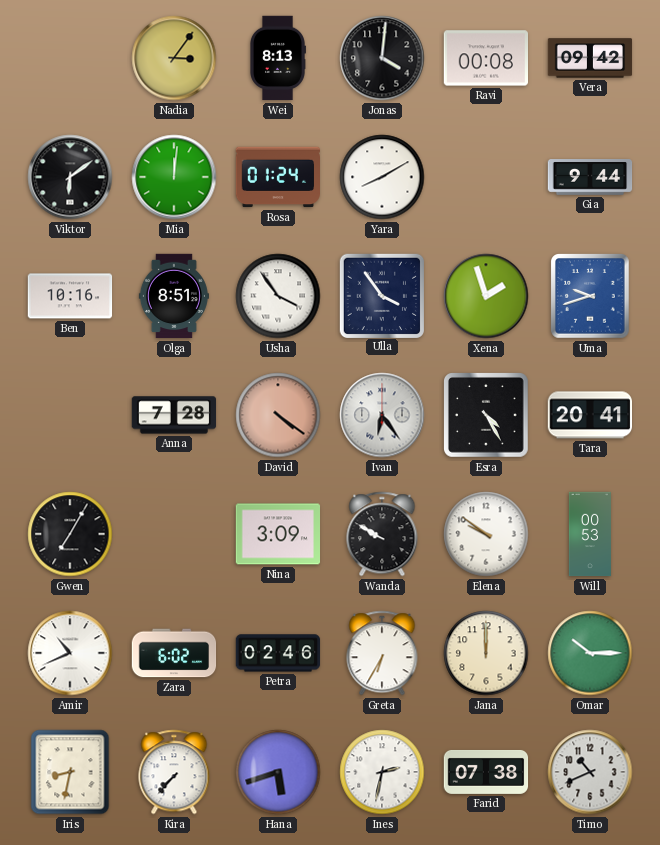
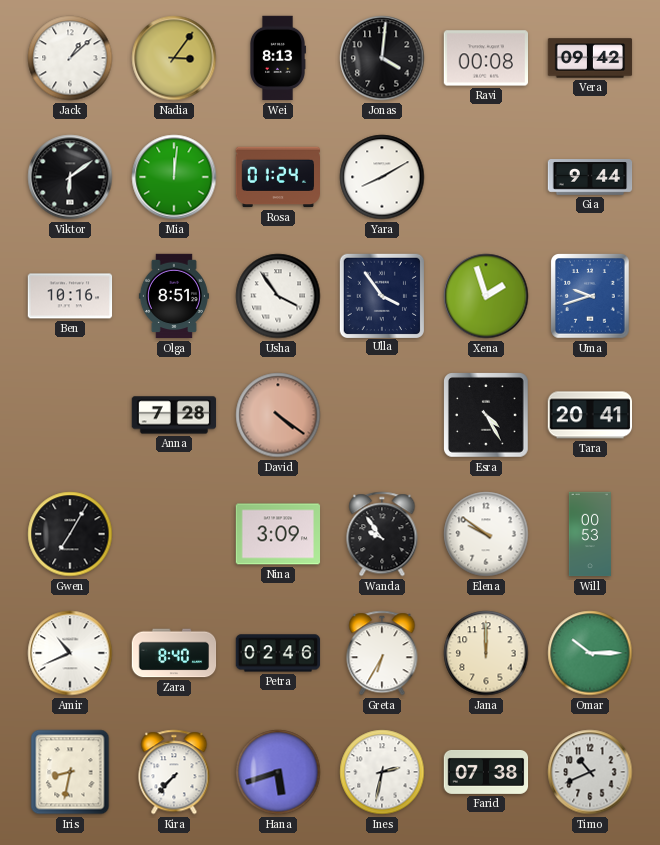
Jack: none -> 1:08 (70, 58)
Ivan: 6:24 -> none (382, 415)
Wanda: 9:50 -> 9:54 (382, 534)
Zara: 6:02 -> 8:40 (174, 653)
